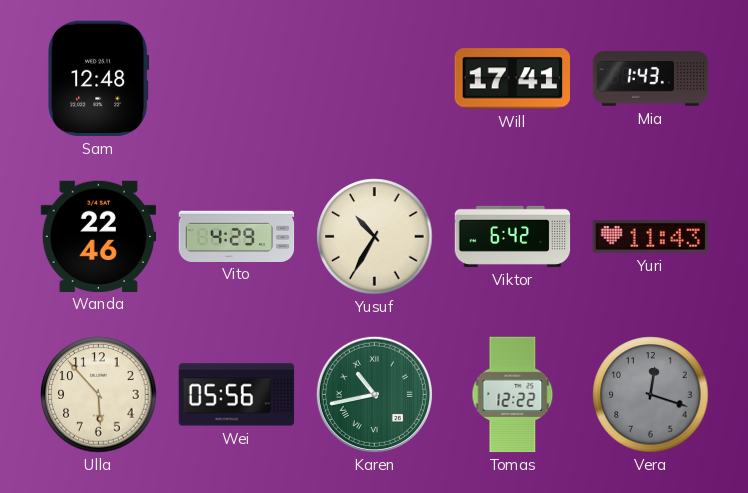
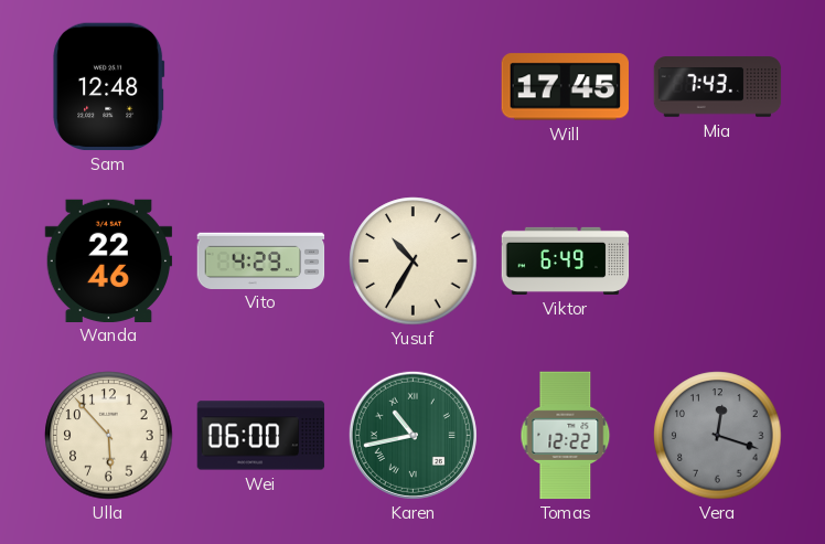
Will: 17:41 -> 17:45 (565, 87)
Mia: 1:43 -> 7:43 (718, 87)
Viktor: 6:42 -> 6:49 (566, 260)
Yuri: 11:43 -> none (651, 237)
Wei: 05:56 -> 06:00 (261, 436)
